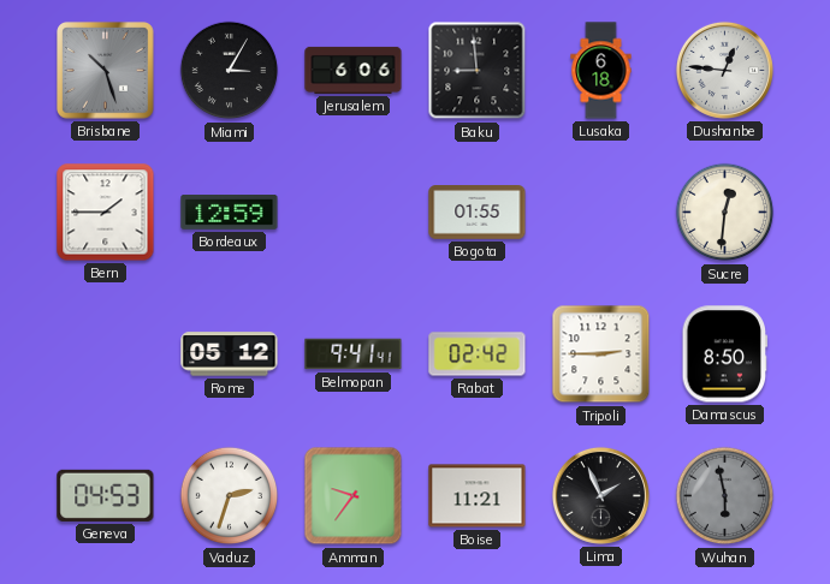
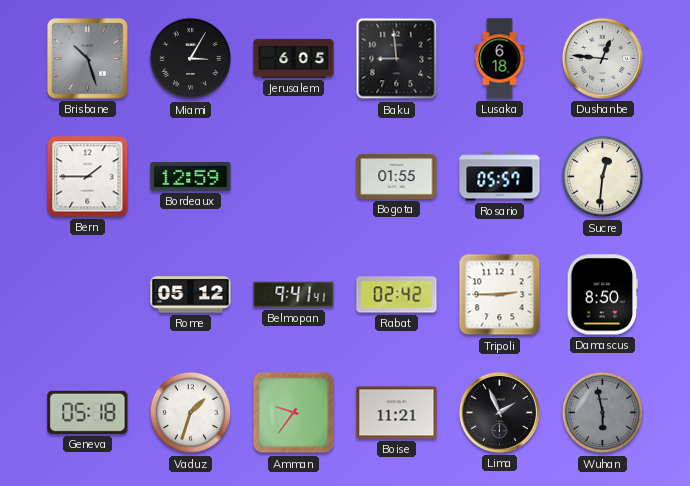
Jerusalem: 6:06 -> 6:05 (294, 58)
Rosario: none -> 05:57 (500, 177)
Geneva: 04:53 -> 05:18 (88, 412)
Vaduz: 2:33 -> 1:33 (191, 413)
